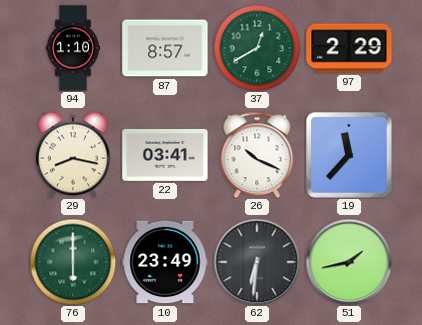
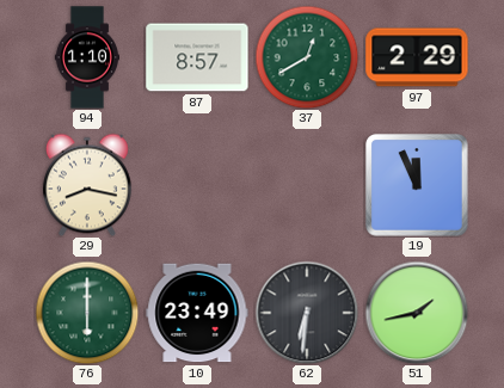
22: 03:41 -> none (165, 155)
26: 10:19 -> none (257, 155)
19: 11:37 -> 11:56 (417, 185)
